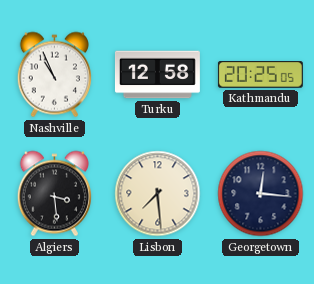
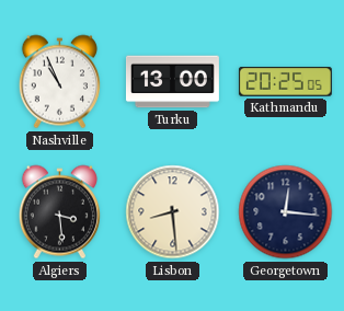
Turku: 12:58 -> 13:00 (172, 82)
Lisbon: 7:29 -> 8:29 (173, 212)
